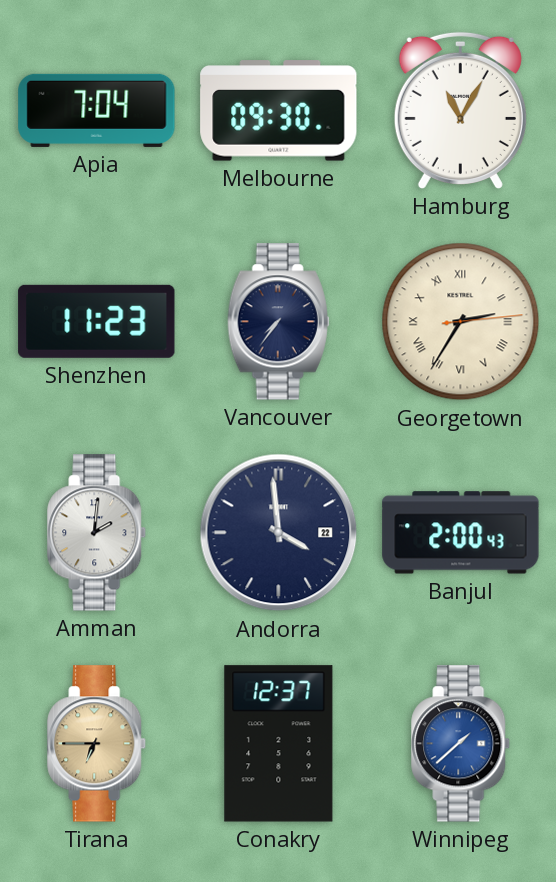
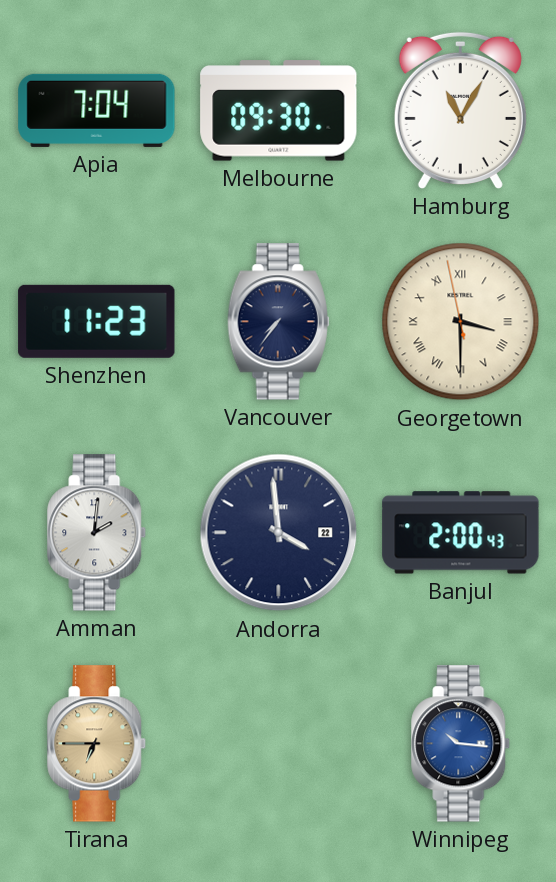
Georgetown: 2:35 -> 3:29 (461, 322)
Conakry: 12:37 -> none (279, 744)
Winnipeg: 1:38 -> 10:16 (461, 744)
